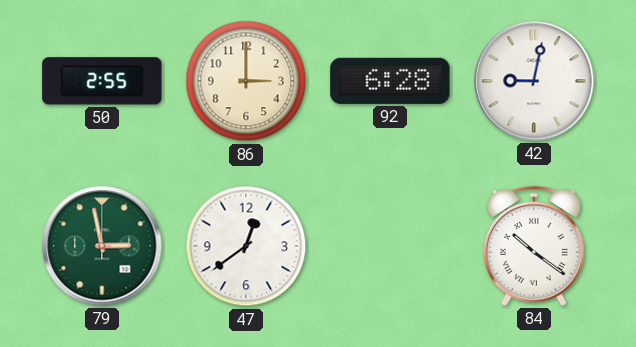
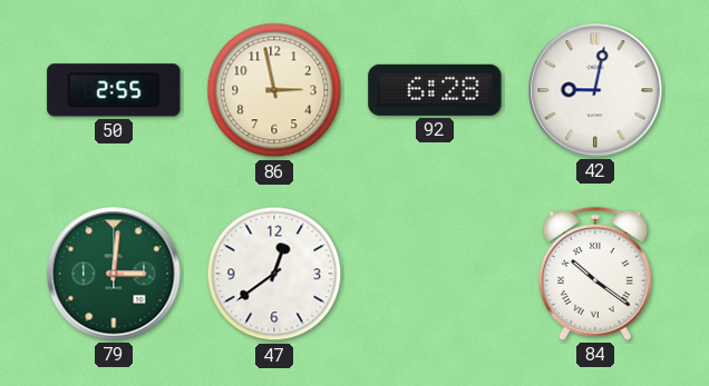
86: 3:00 -> 2:58 (274, 90)
79: 2:58 -> 3:01 (114, 274)
